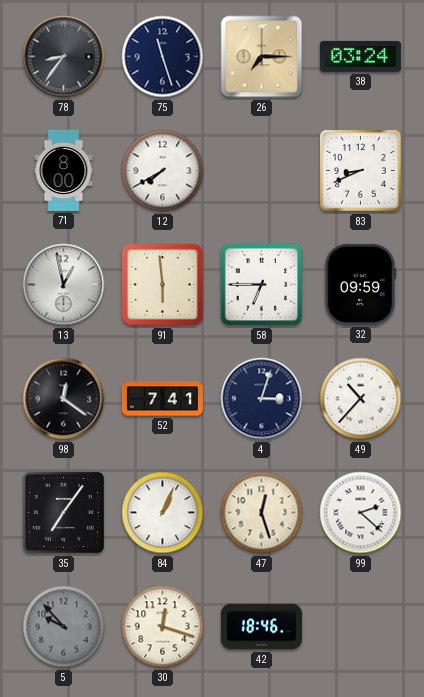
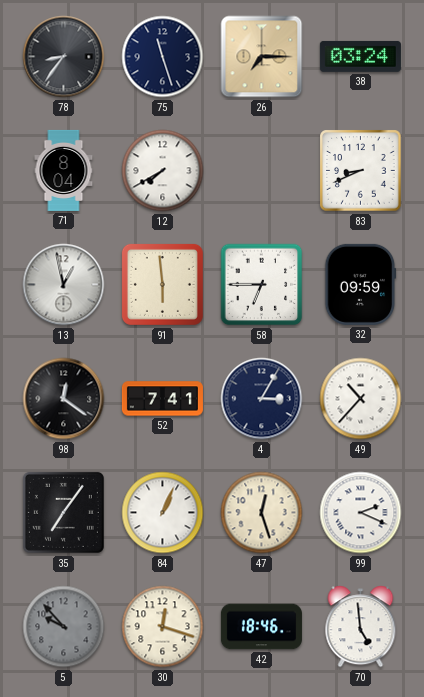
71: 8:00 -> 8:04 (64, 170)
4: 3:03 -> 3:05 (262, 399)
99: 2:22 -> 2:19 (361, 513)
70: none -> 4:59 (361, 627)
